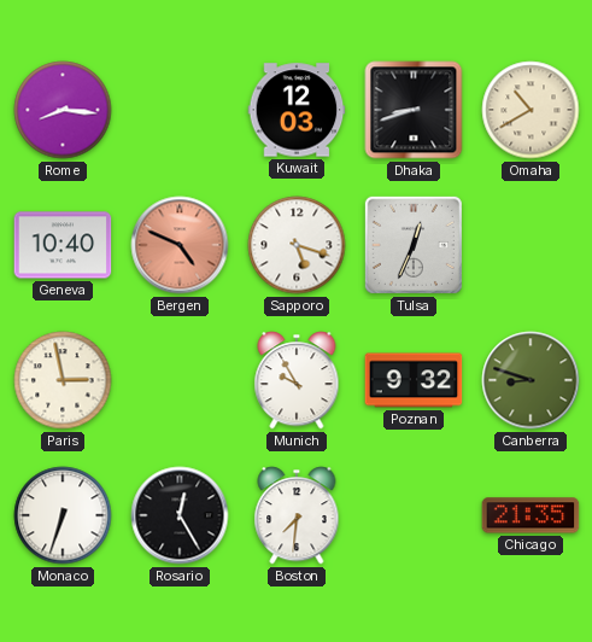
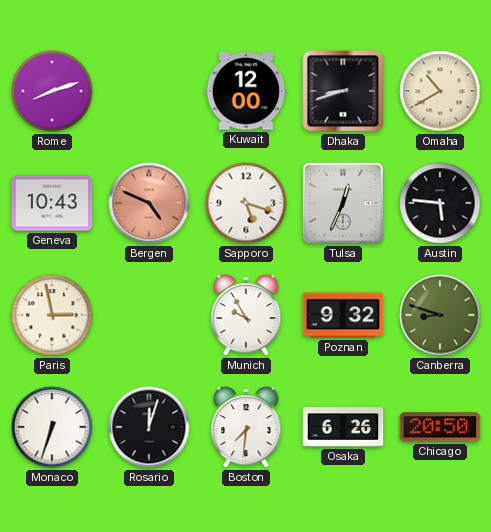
Rome: 8:16 -> 8:12 (52, 91)
Kuwait: 12:03 -> 12:00 (246, 91)
Geneva: 10:40 -> 10:43 (52, 203)
Austin: none -> 5:46 (440, 203)
Rosario: 12:25 -> 12:03 (149, 427)
Osaka: none -> 6:26 (343, 427)
Chicago: 21:35 -> 20:50 (440, 427)
